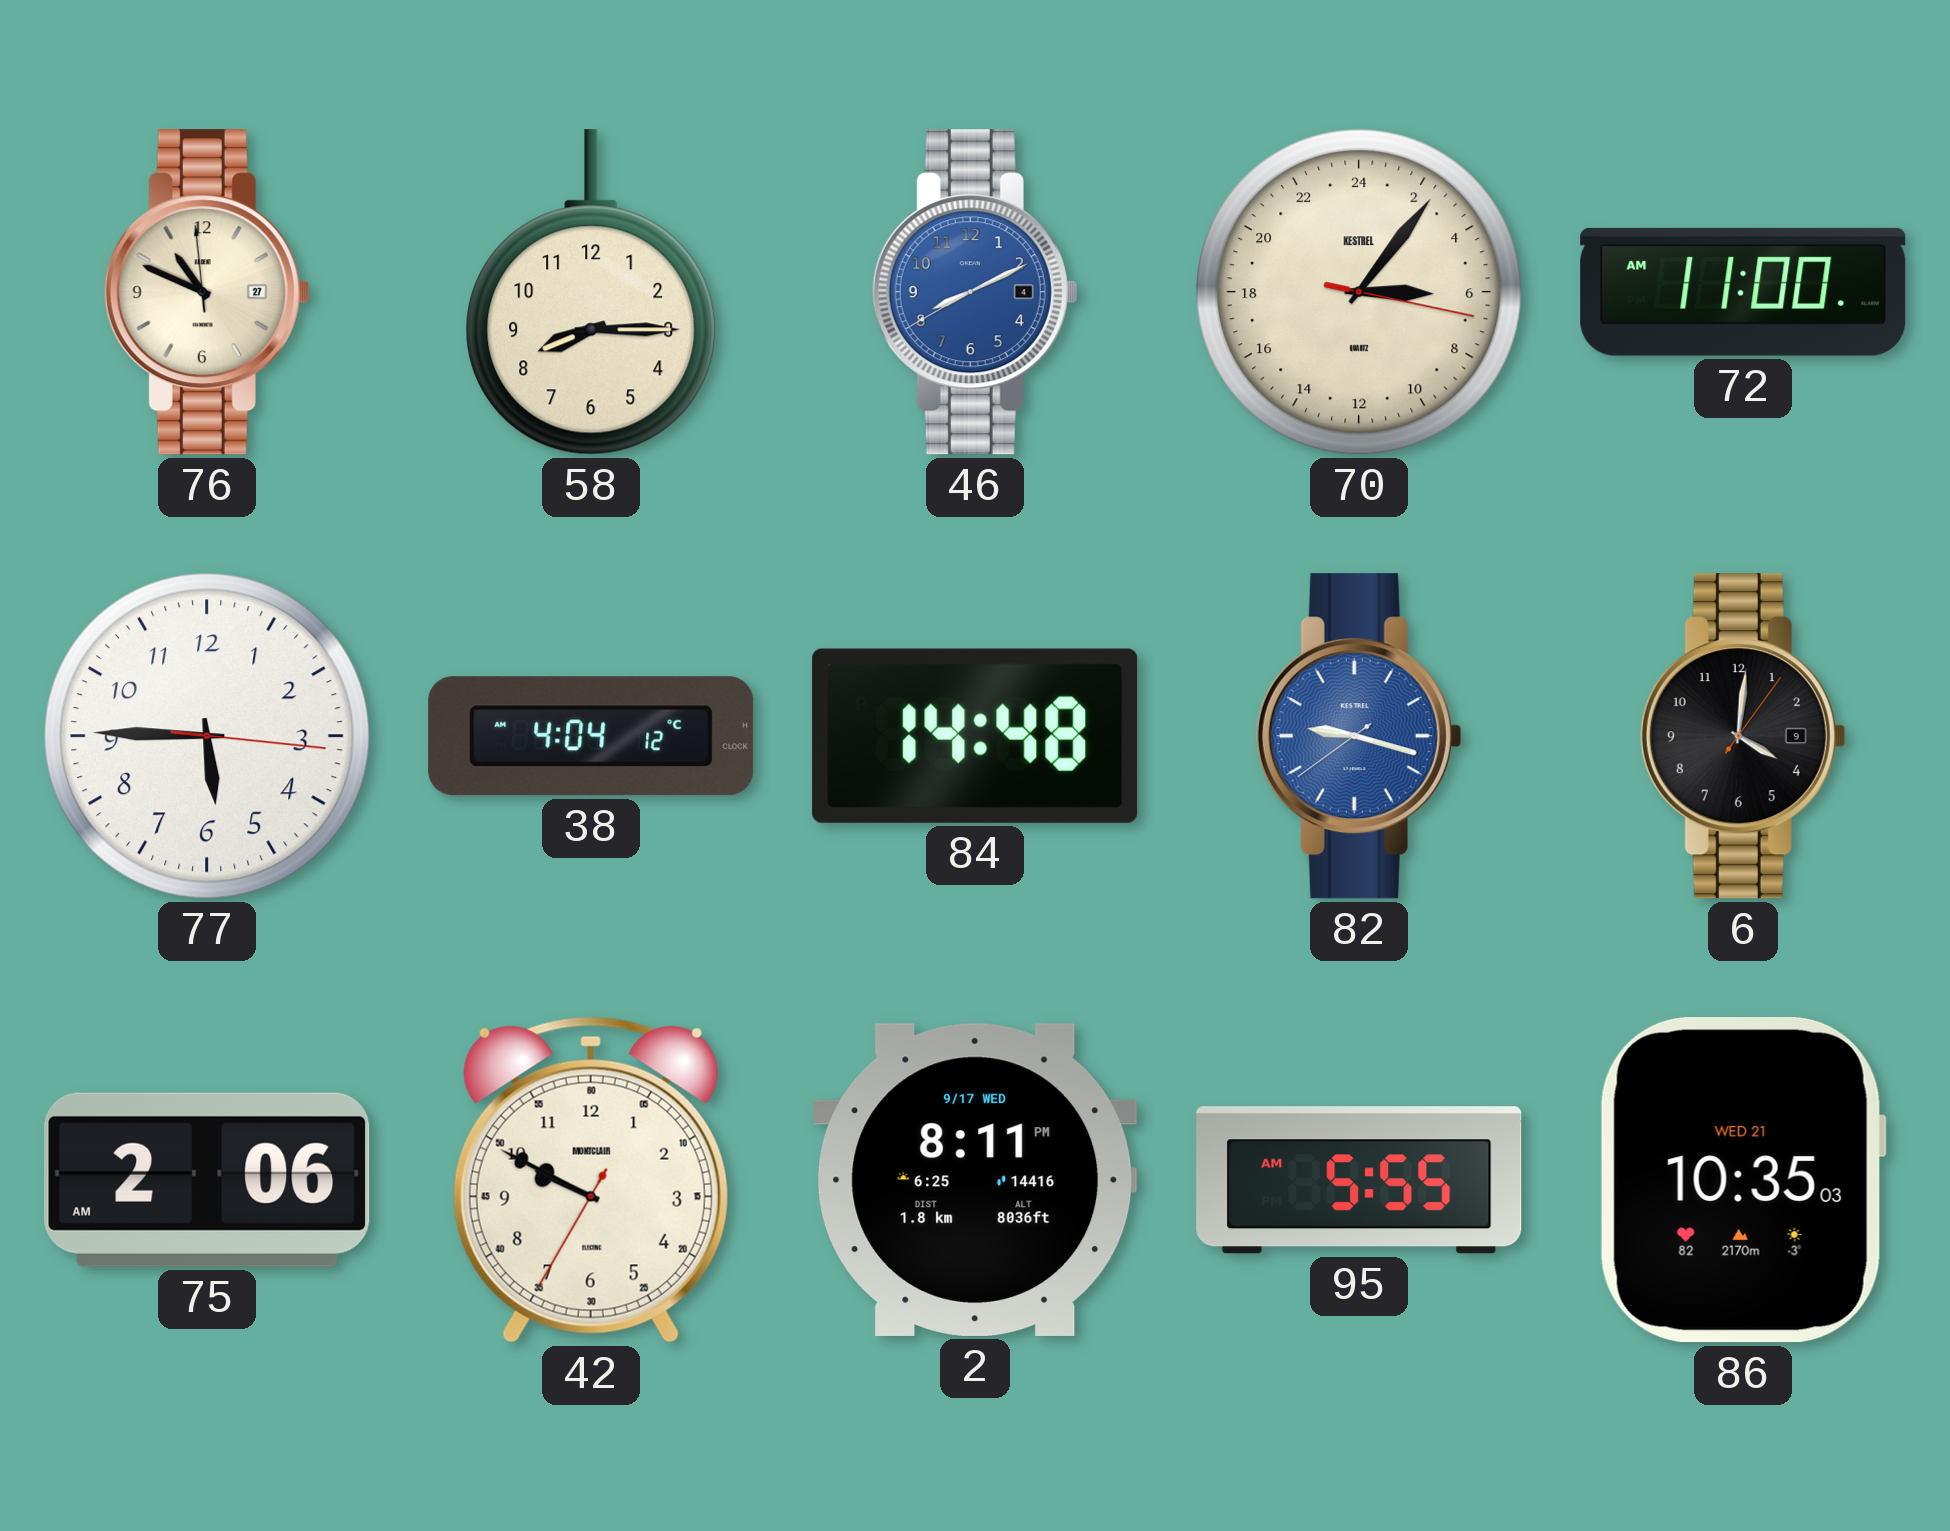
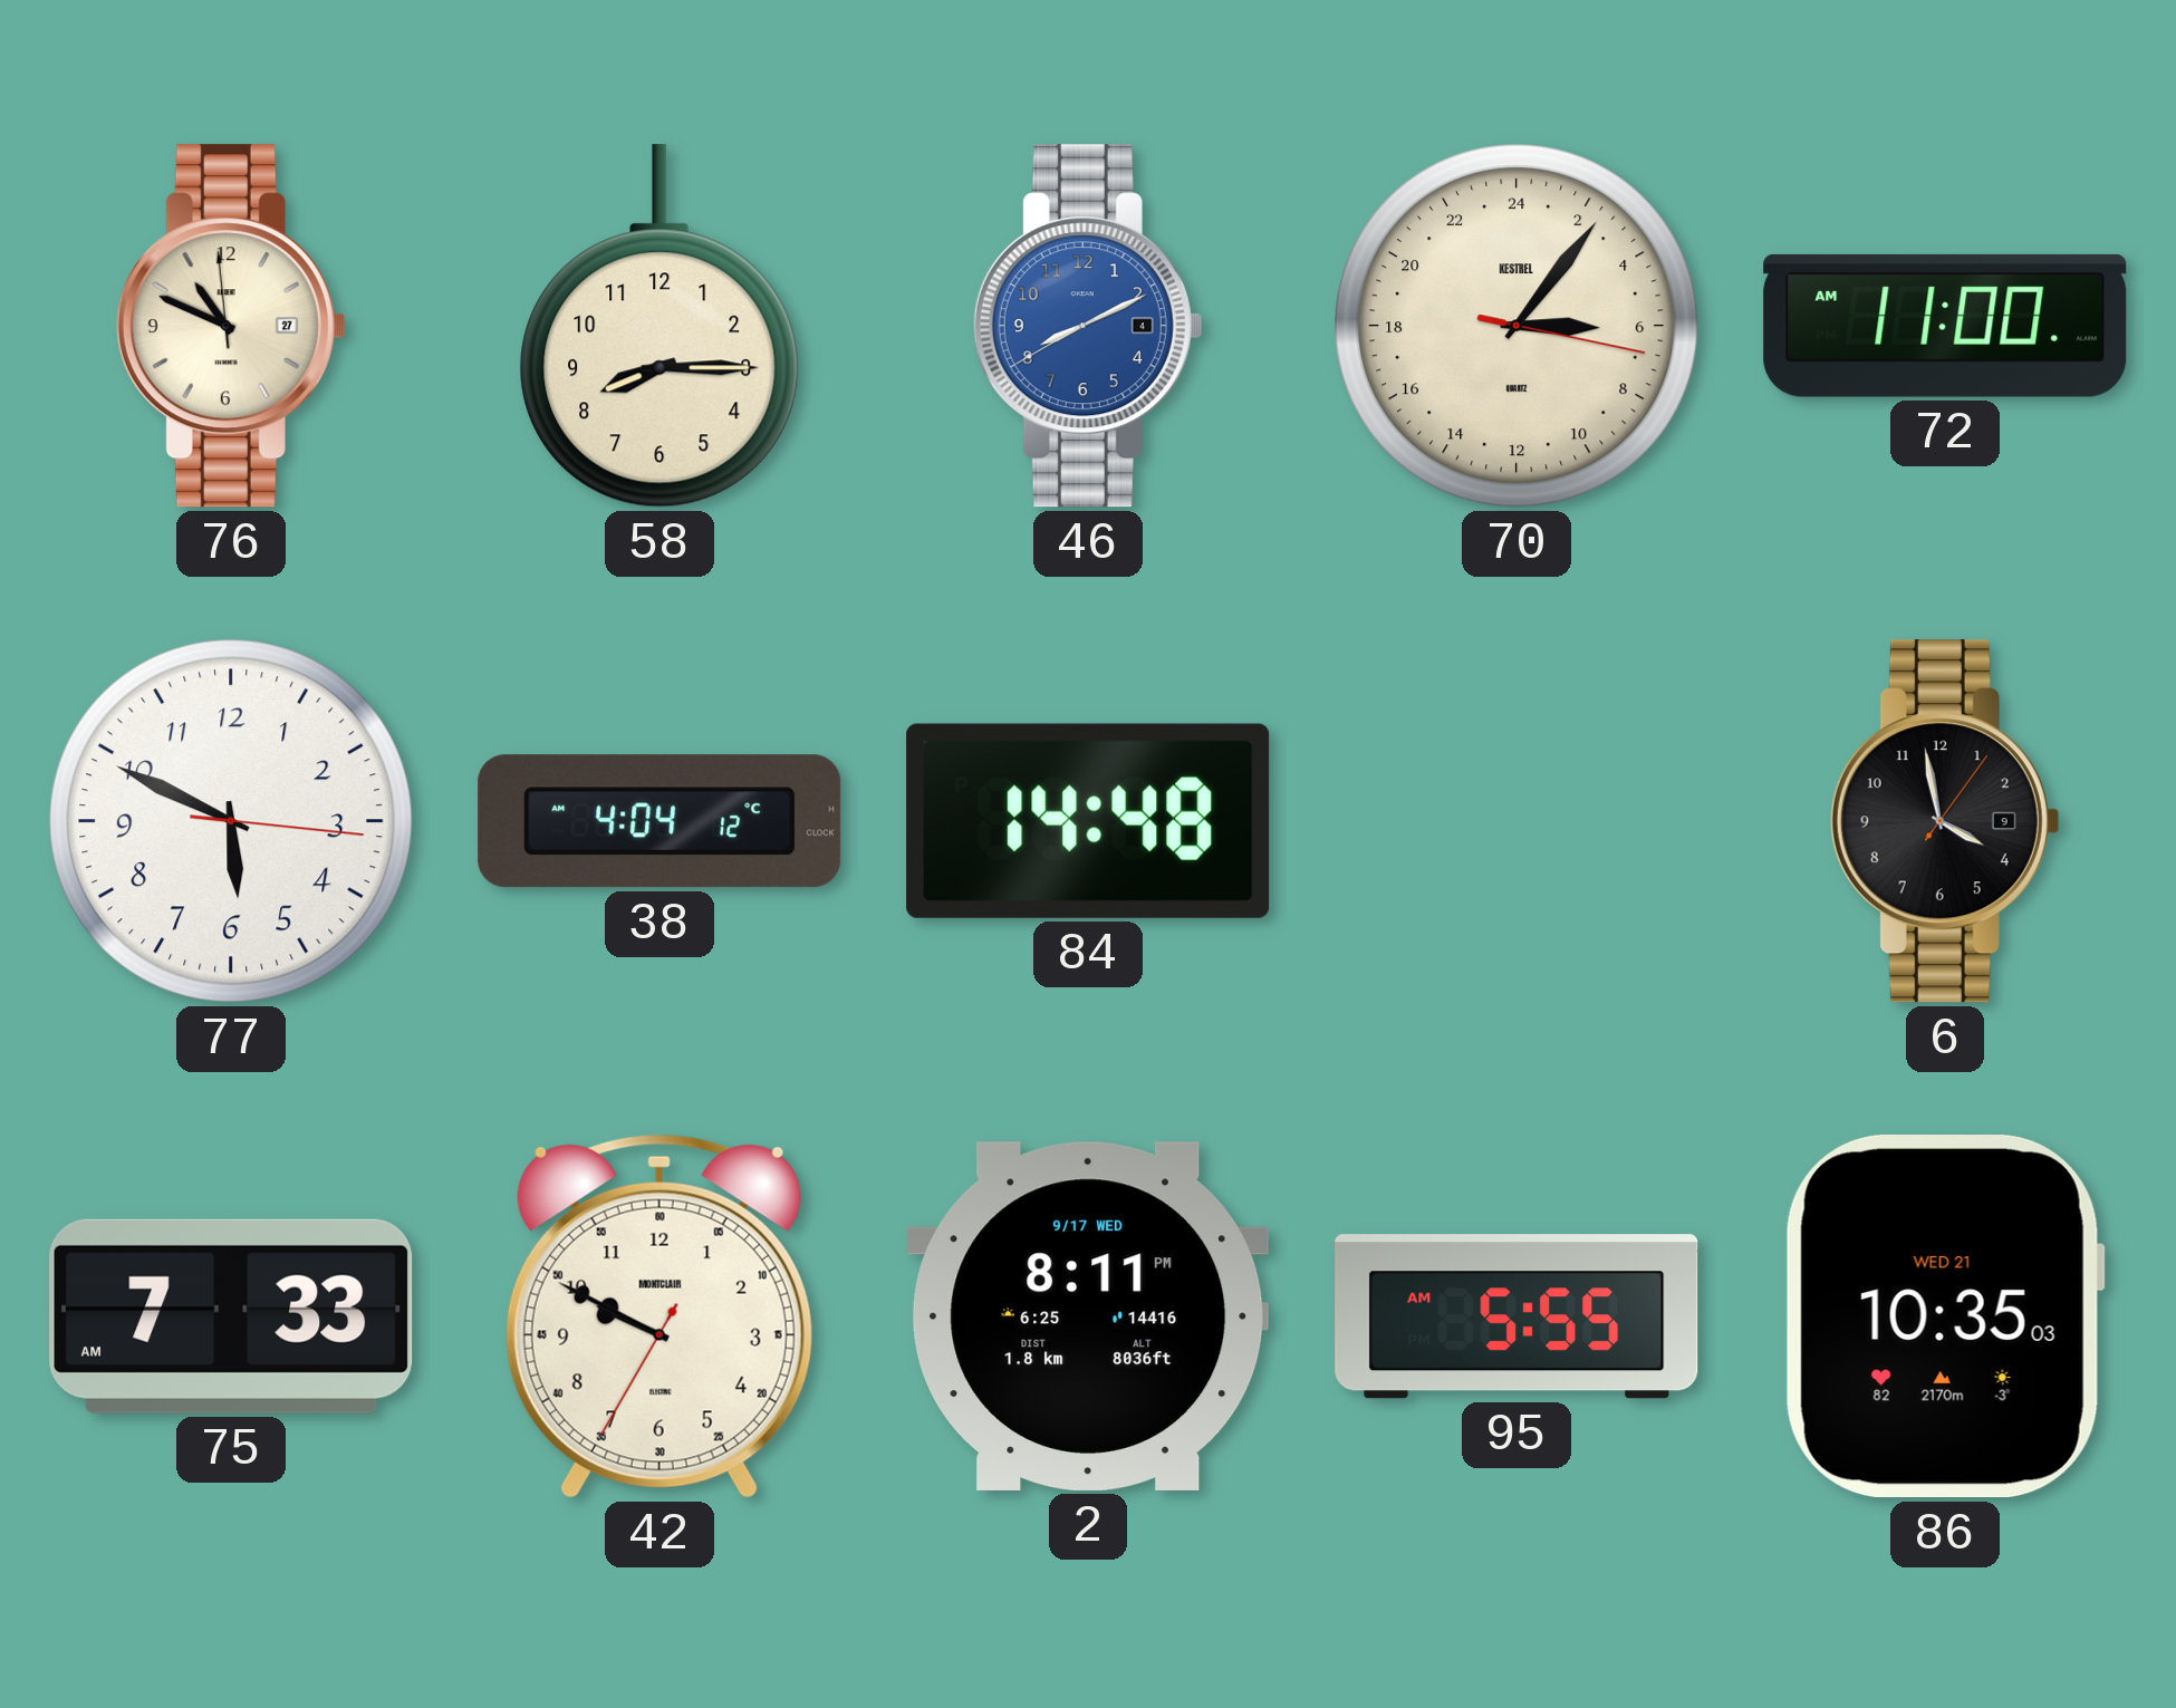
77: 5:45 -> 5:49 (231, 821)
82: 9:17 -> none (1359, 736)
6: 4:01 -> 3:58 (1945, 821)
75: 2:06 -> 7:33 (231, 1316)
